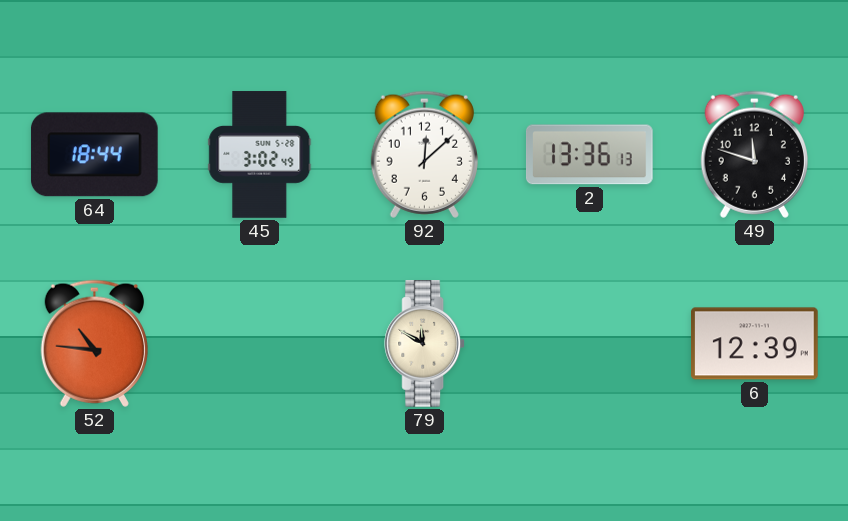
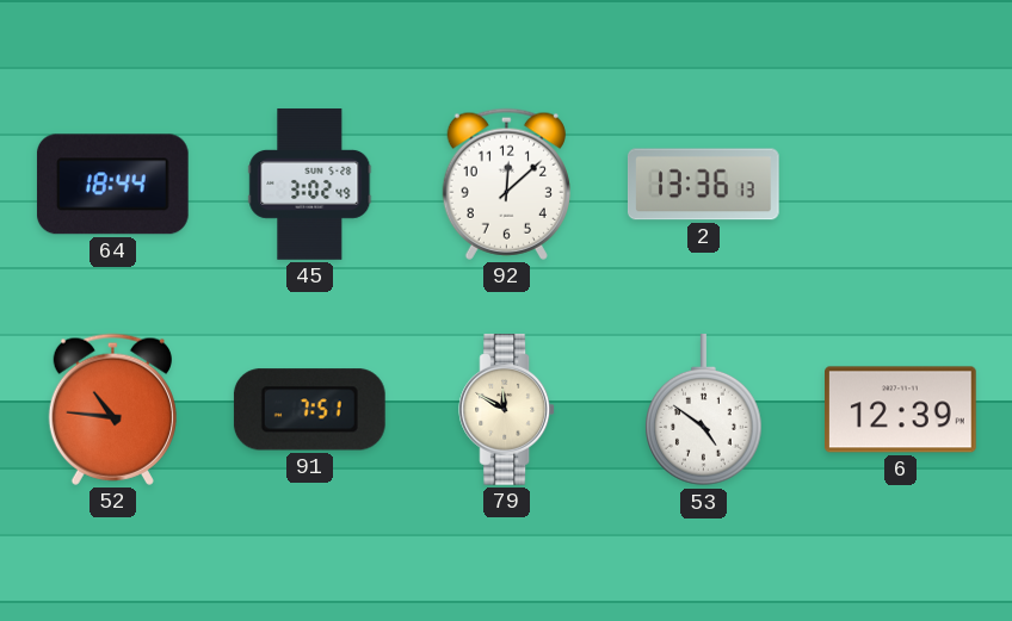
49: 11:48 -> none (754, 154)
91: none -> 7:51 (309, 410)
53: none -> 4:51 (704, 411)
